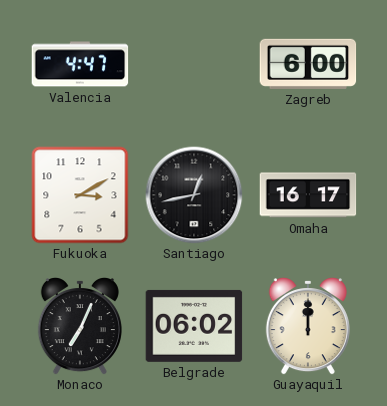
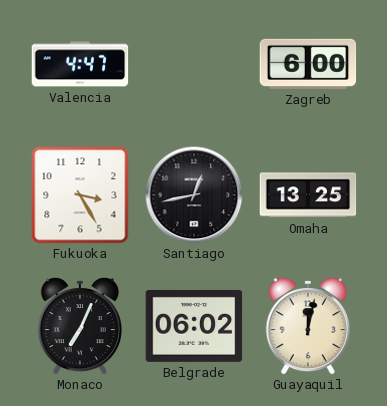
Fukuoka: 3:10 -> 3:25 (80, 195)
Omaha: 16:17 -> 13:25 (308, 195)
Guayaquil: 12:00 -> 12:02 (308, 327)
